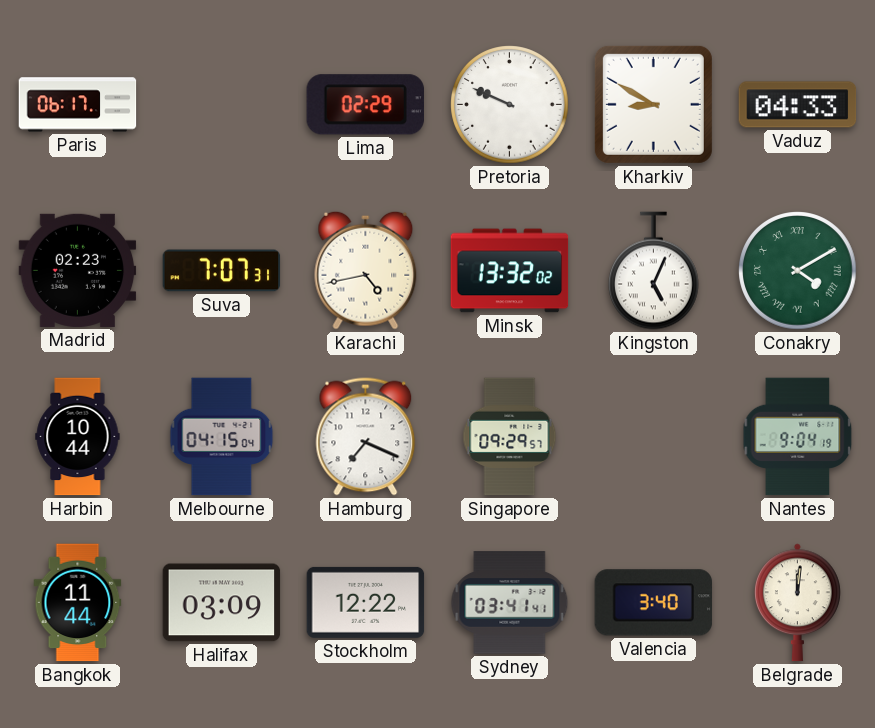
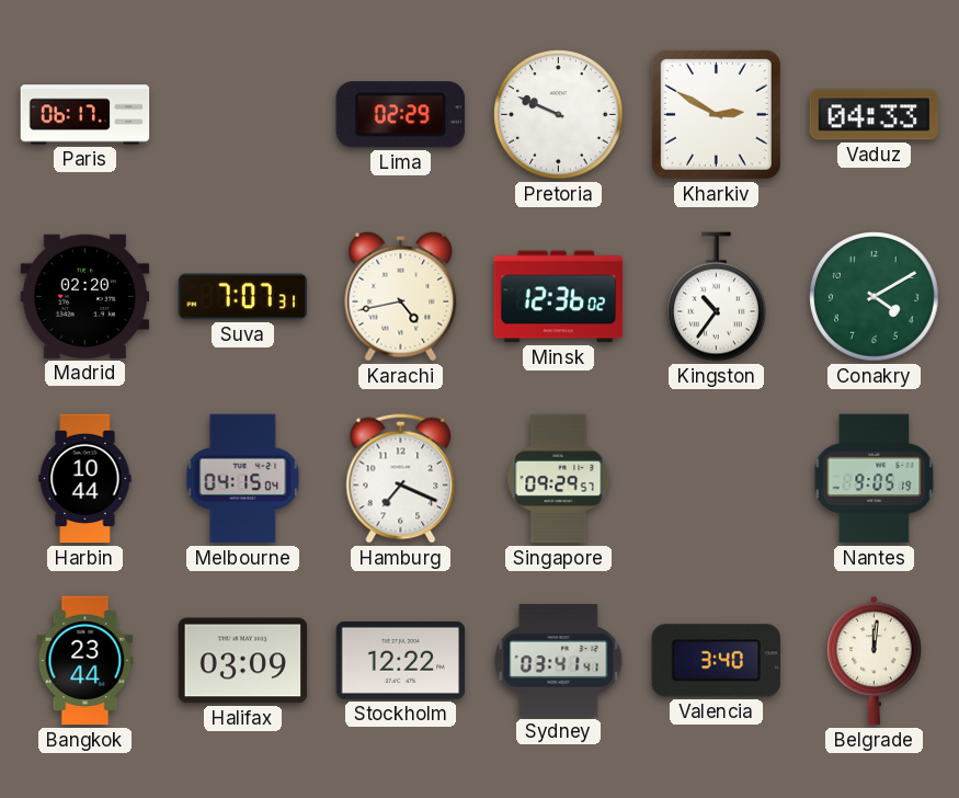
Kharkiv: 8:50 -> 2:50 (716, 114)
Madrid: 02:23 -> 02:20 (85, 296)
Minsk: 13:32 -> 12:36 (559, 297)
Kingston: 5:04 -> 10:36 (717, 297)
Conakry numerals: Roman -> Arabic (875, 297)
Nantes: 9:04 -> 9:05 (875, 479)
Bangkok: 11:44 -> 23:44 (85, 661)
